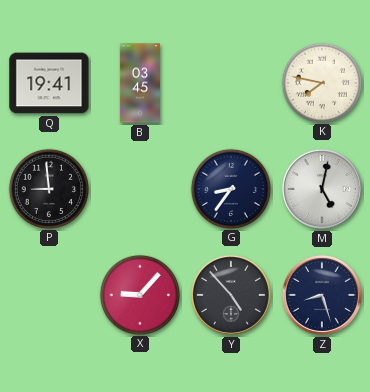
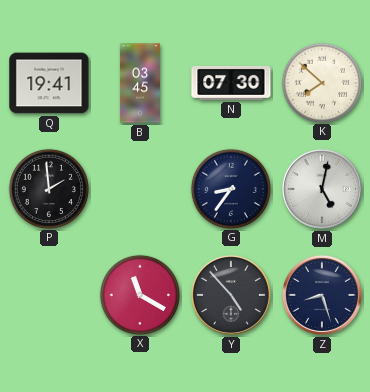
N: none -> 07:30 (231, 83)
K: 7:47 -> 7:52 (321, 82)
P: 8:59 -> 1:59 (48, 188)
X: 9:07 -> 11:20 (139, 294)
